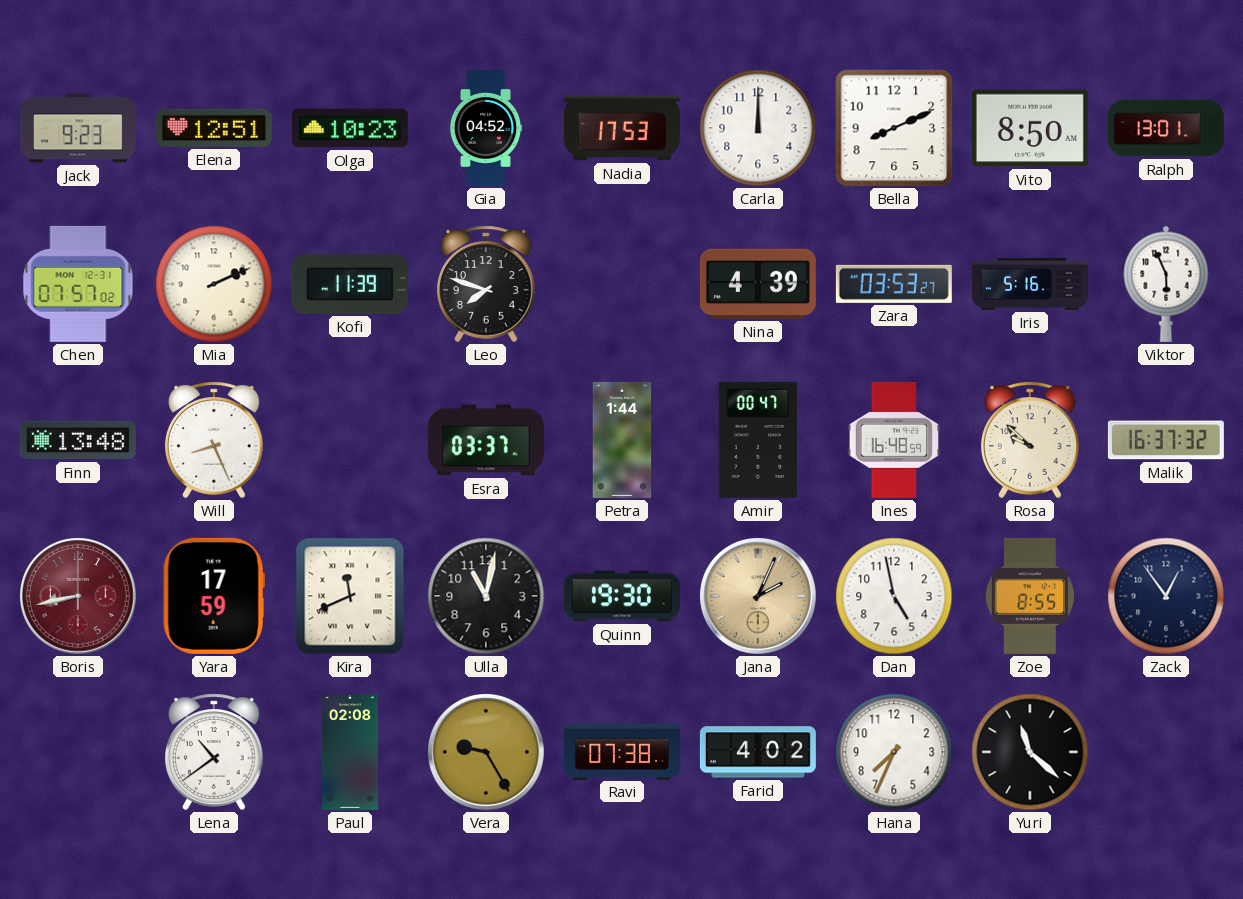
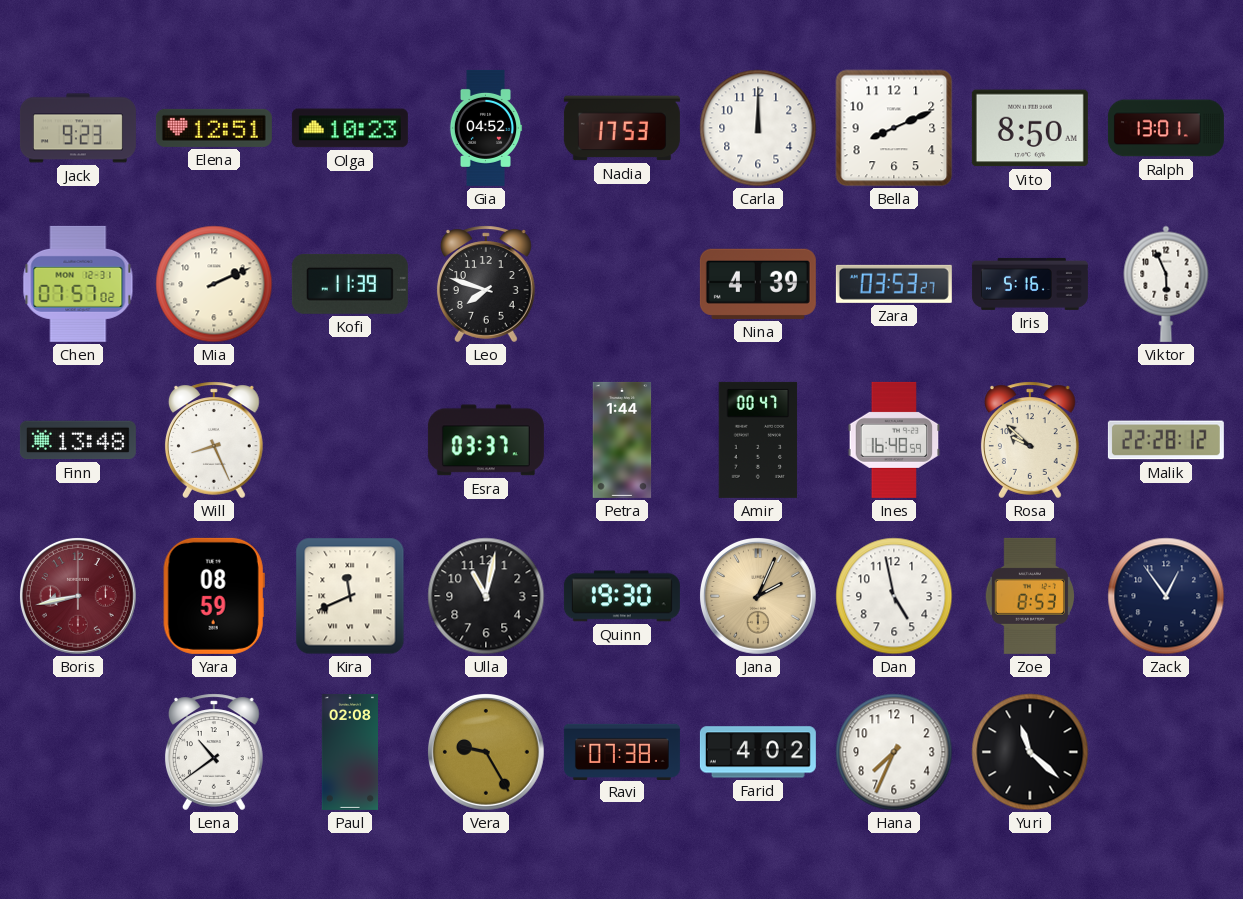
Malik: 16:37 -> 22:28 (1166, 440)
Yara: 17:59 -> 08:59 (214, 596)
Zoe: 8:55 -> 8:53 (1029, 596)
